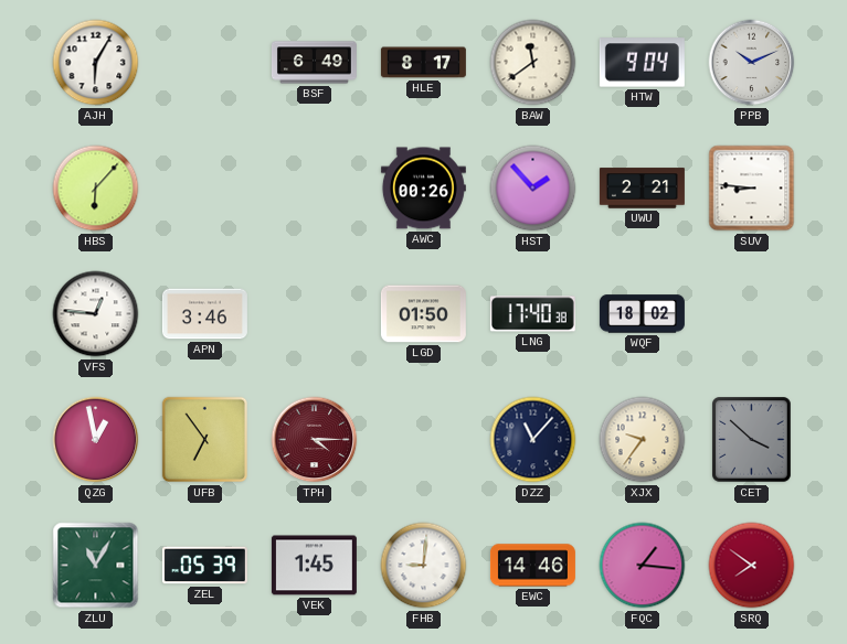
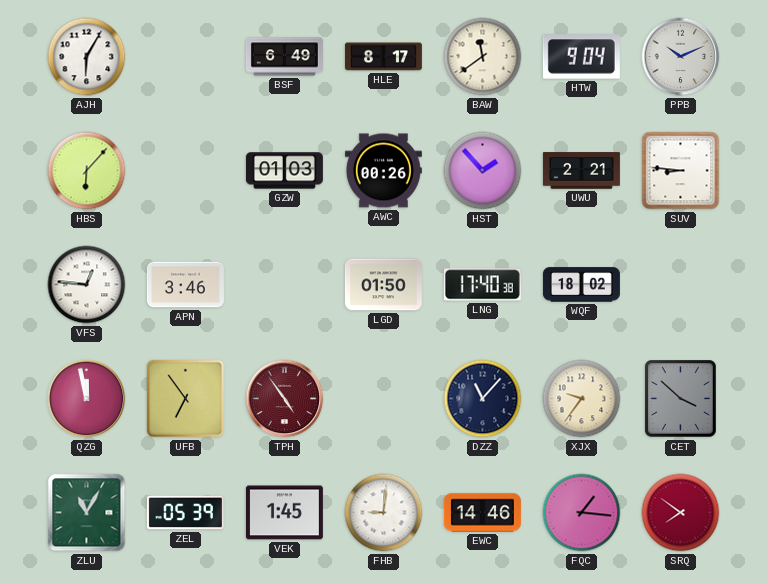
GZW: none -> 01:03 (284, 171)
QZG: 12:58 -> 11:58 (87, 399)
TPH: 4:15 -> 4:54 (285, 399)
